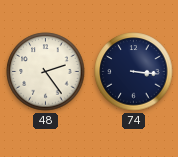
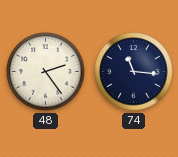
74: 3:16 -> 11:16 (134, 72)
